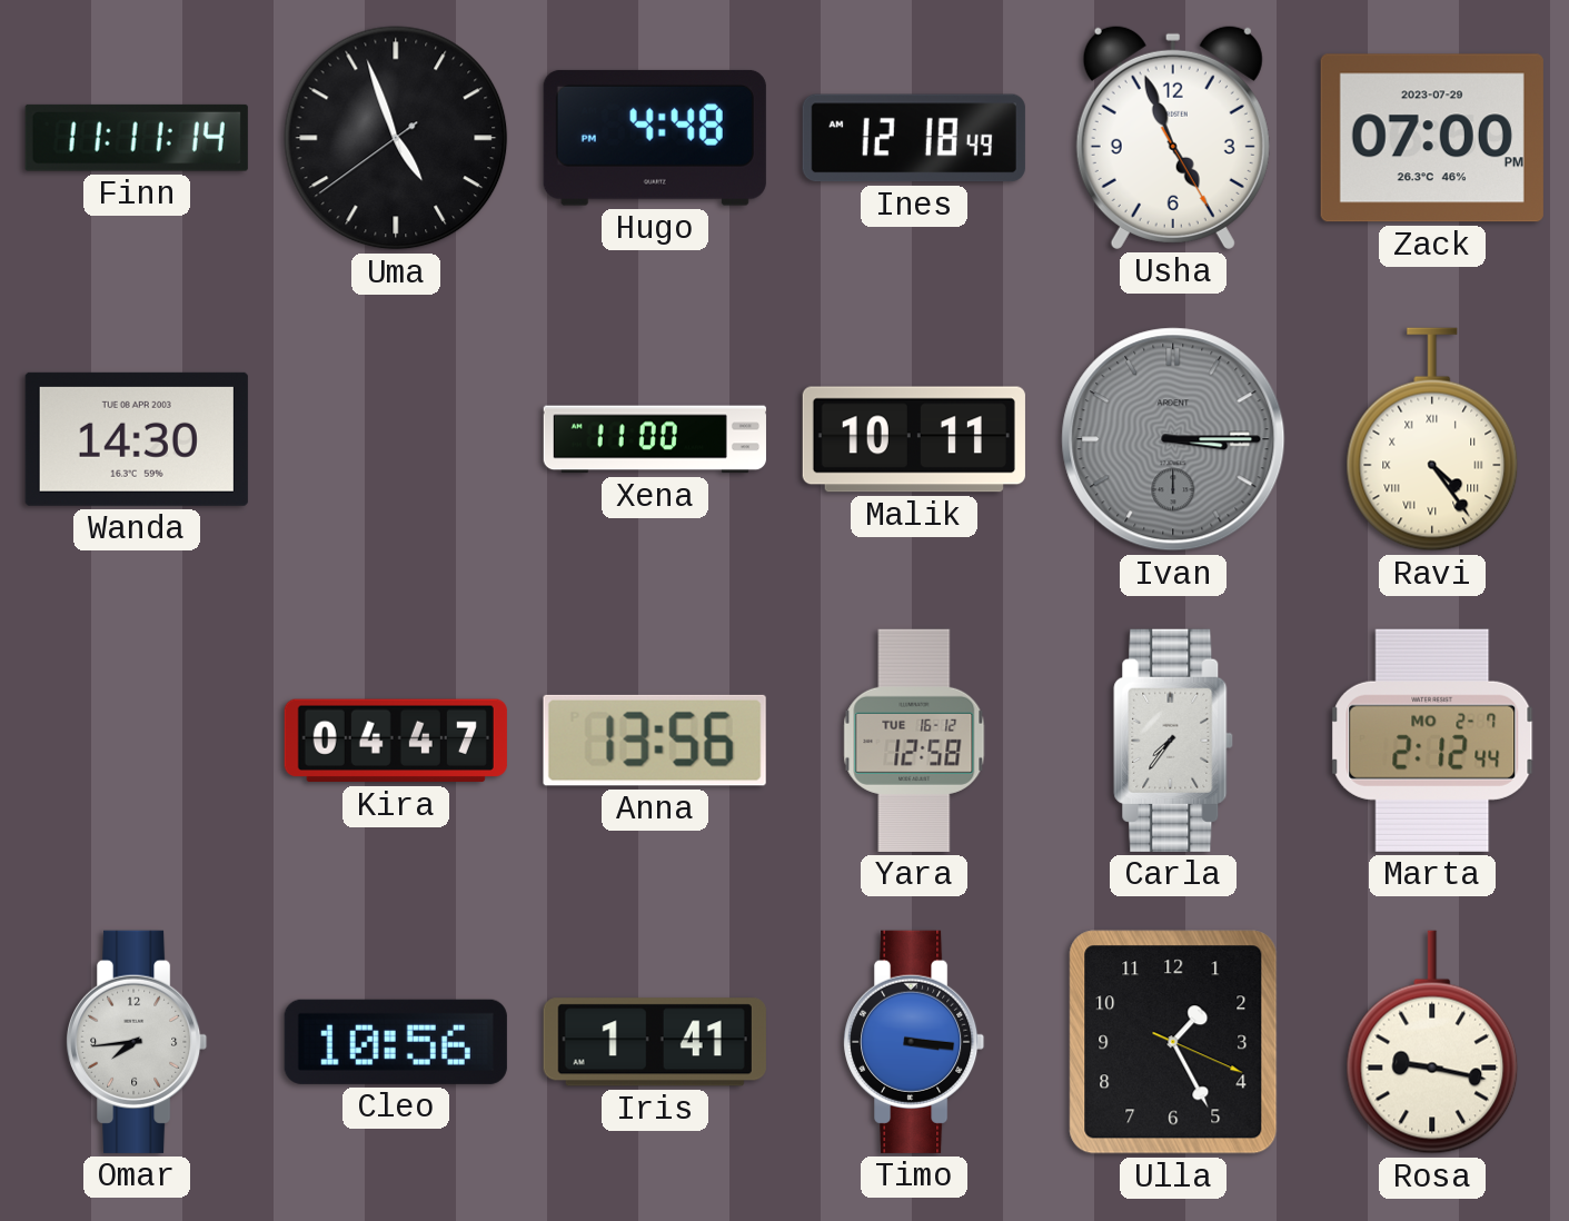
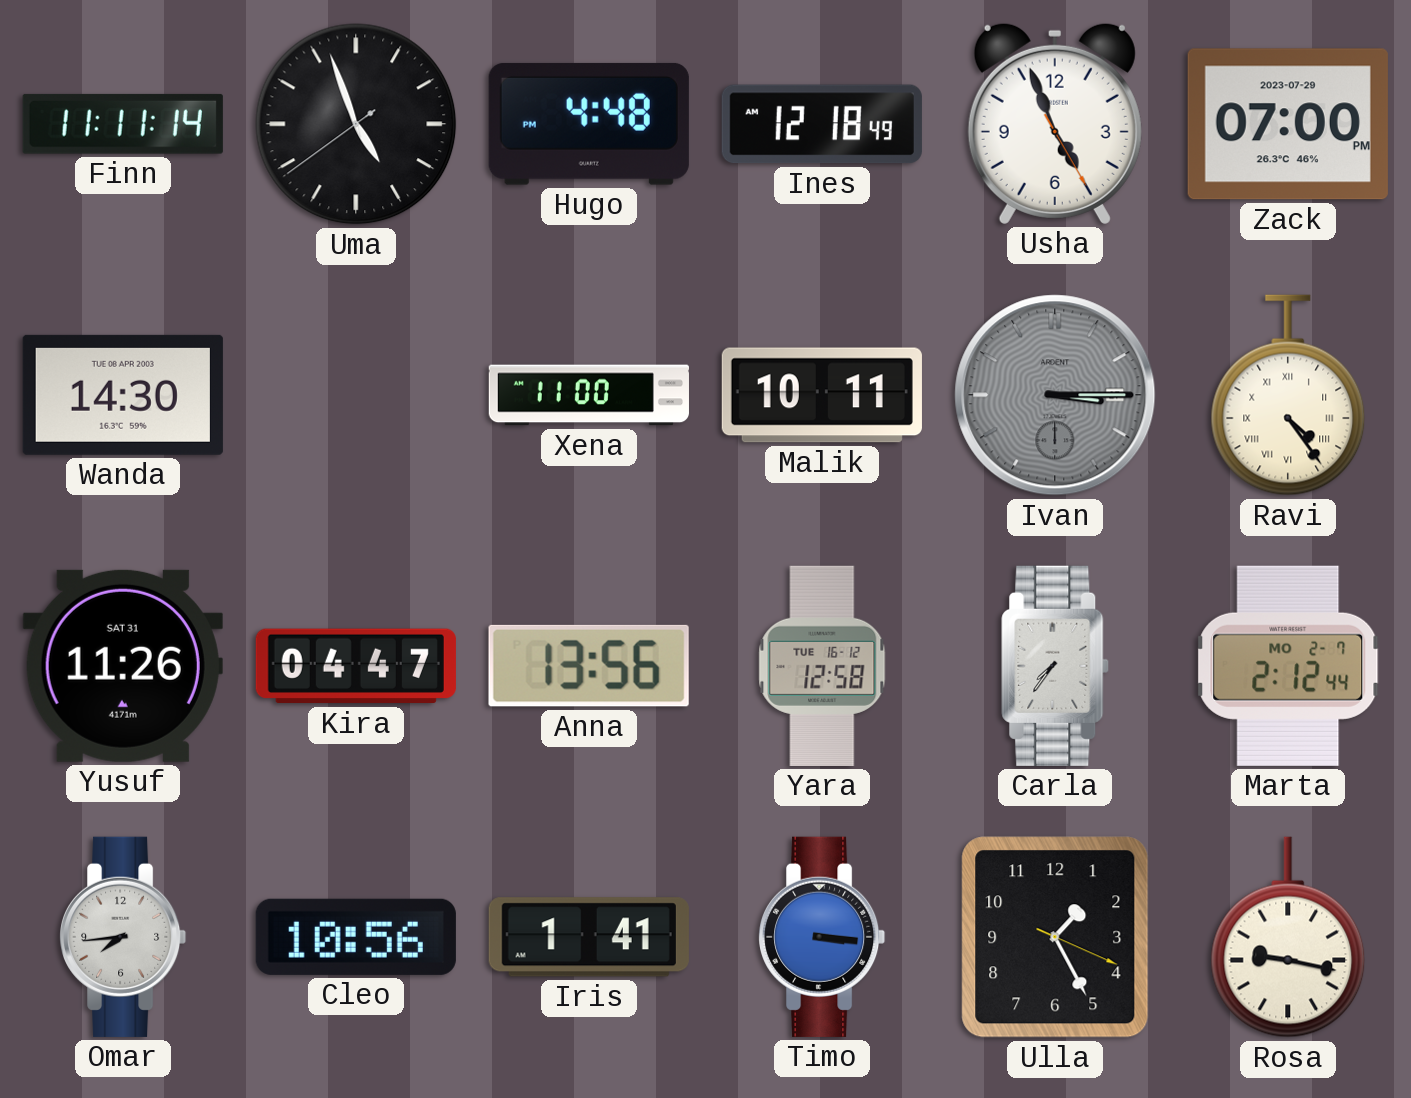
Yusuf: none -> 11:26 (123, 666)
